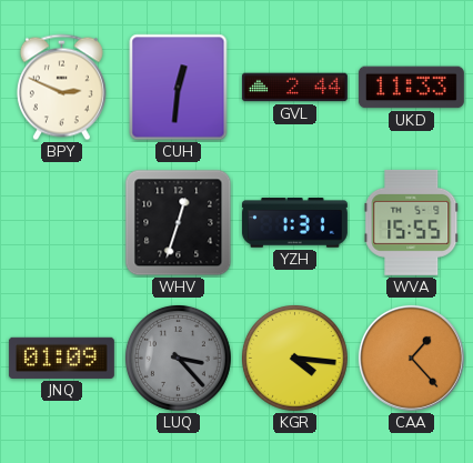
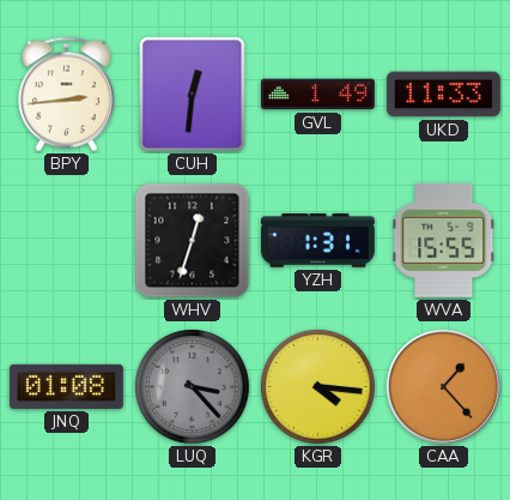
BPY: 2:49 -> 2:44 (66, 95)
GVL: 2:44 -> 1:49 (317, 95)
JNQ: 01:09 -> 01:08 (66, 386)
